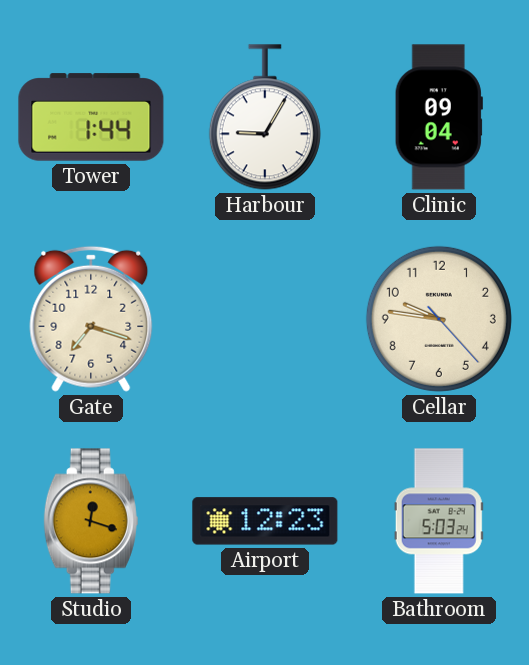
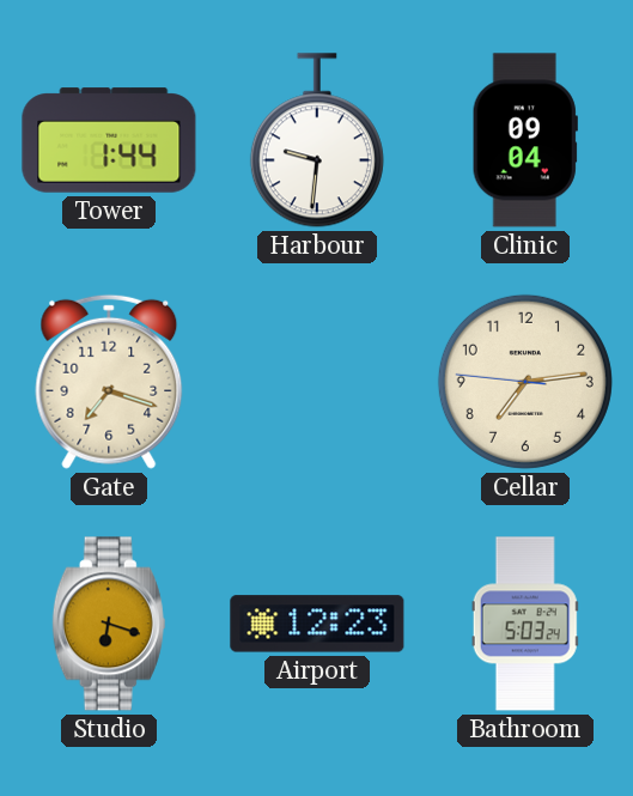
Harbour: 9:05 -> 9:31 (317, 140)
Cellar: 9:46 -> 7:13 (525, 382)
Studio: 12:18 -> 6:18 (109, 624)
